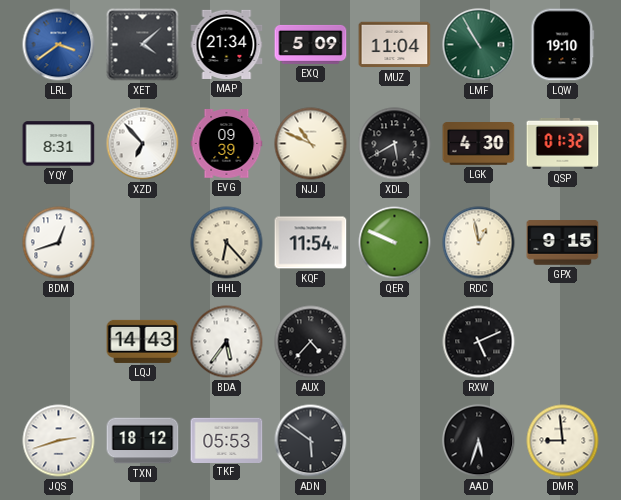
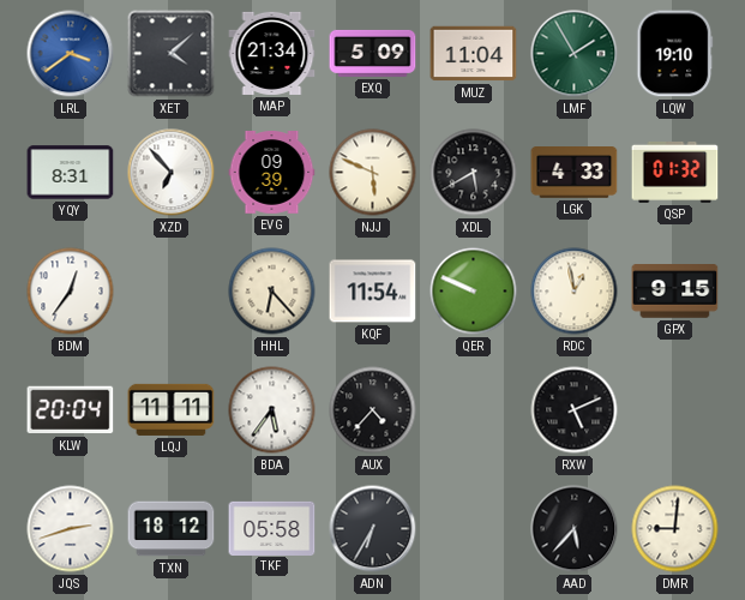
LMF: 10:55 -> 1:55 (575, 54)
NJJ: 10:49 -> 5:49 (373, 173)
LGK: 4:30 -> 4:33 (575, 173)
BDM: 12:42 -> 12:36 (71, 292)
KLW: none -> 20:04 (71, 410)
LQJ: 14:43 -> 11:11 (172, 409)
TKF: 05:53 -> 05:58 (272, 528)
ADN: 5:51 -> 6:35 (373, 529)
AAD: 5:33 -> 5:37 (575, 529)
DMR: 8:59 -> 9:01 (675, 529)
